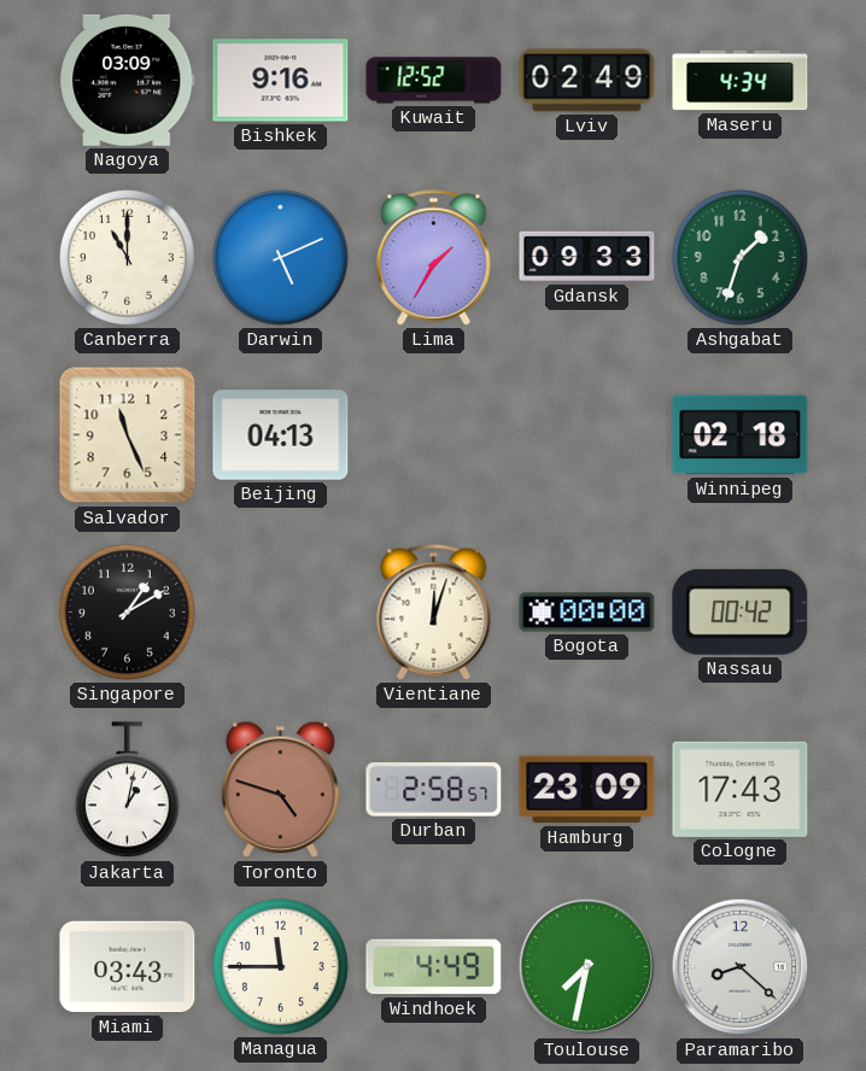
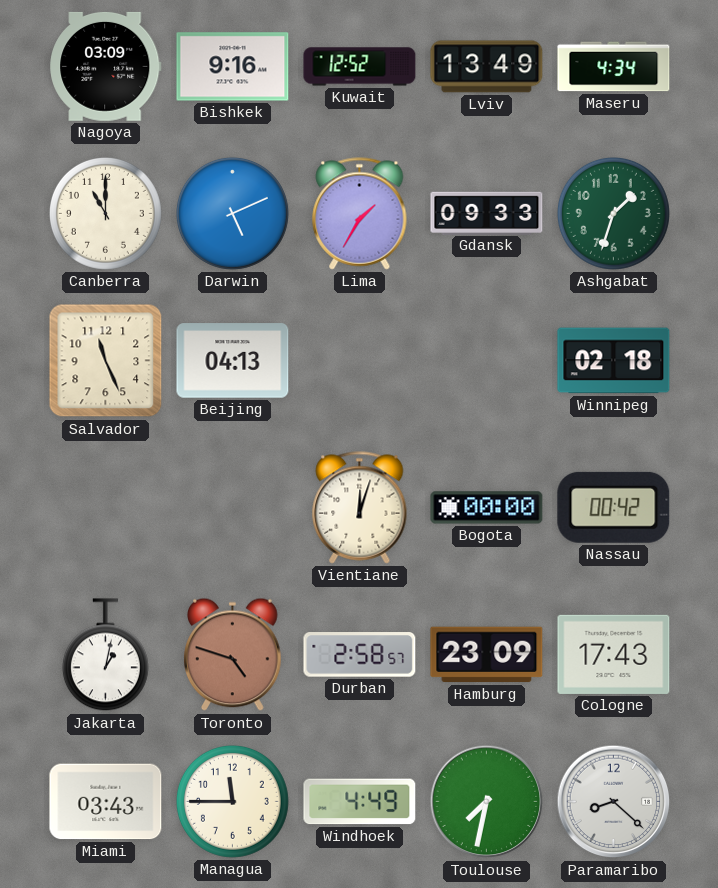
Lviv: 02:49 -> 13:49 (487, 67)
Singapore: 1:10 -> none (127, 611)
